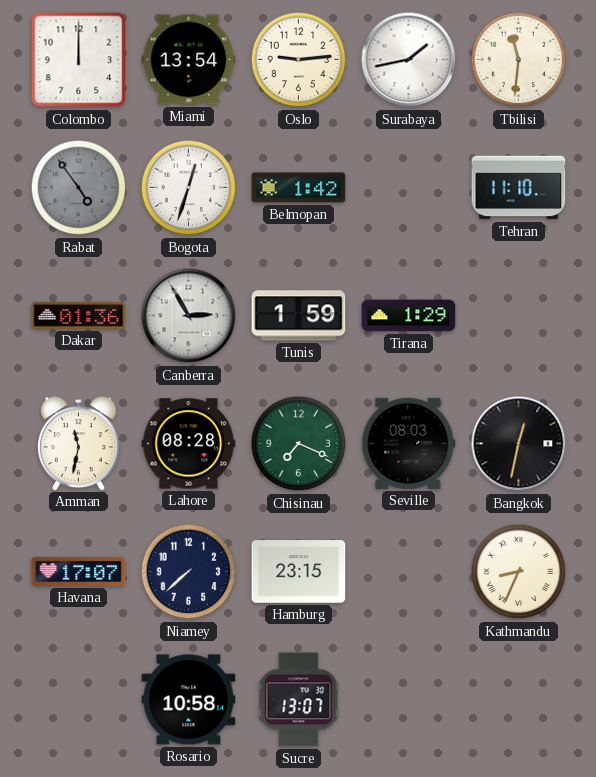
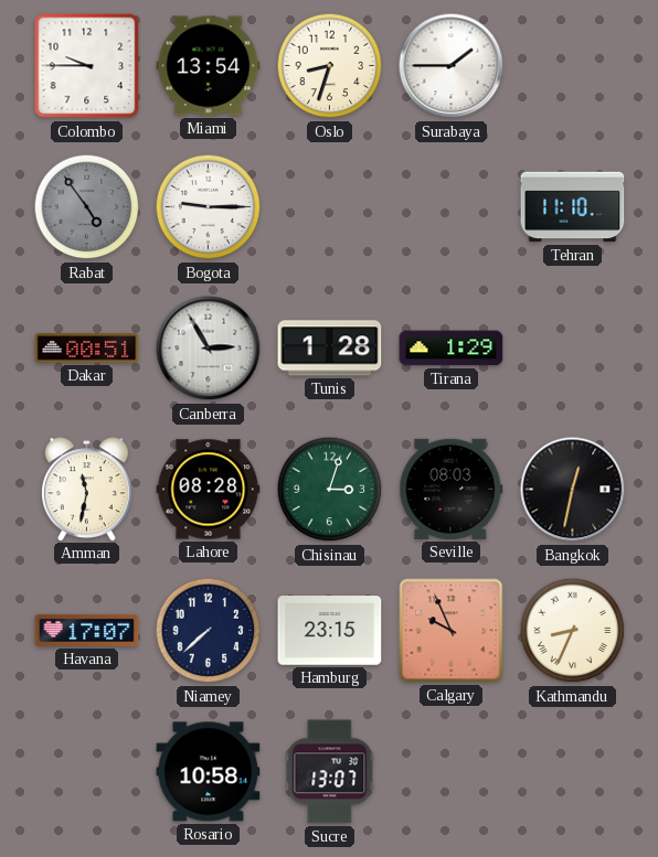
Colombo: 12:00 -> 9:45 (87, 66)
Oslo: 9:14 -> 8:33 (330, 66)
Surabaya: 1:43 -> 1:45 (452, 66)
Tbilisi: 11:31 -> none (519, 60)
Bogota: 12:33 -> 9:15 (209, 207)
Belmopan: 1:42 -> none (299, 188)
Dakar: 01:36 -> 00:51 (87, 349)
Tunis: 1:59 -> 1:28 (330, 349)
Chisinau: 7:19 -> 3:03 (330, 490)
Calgary: none -> 9:56 (452, 631)
